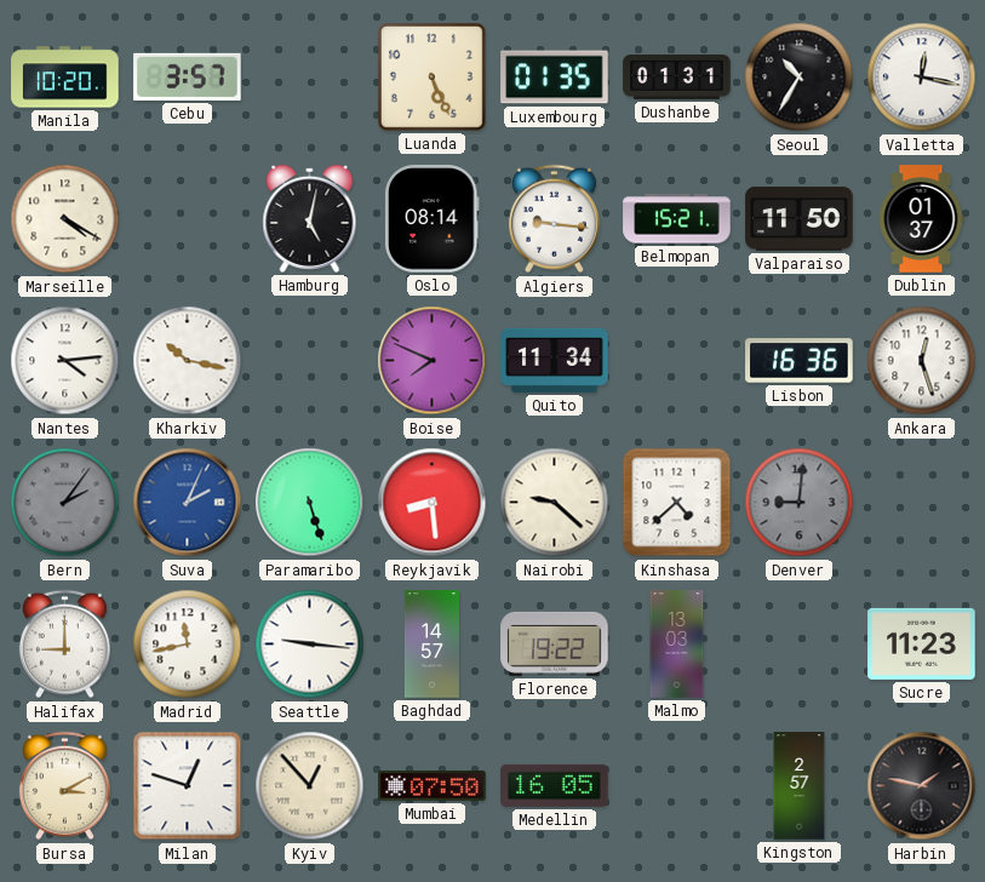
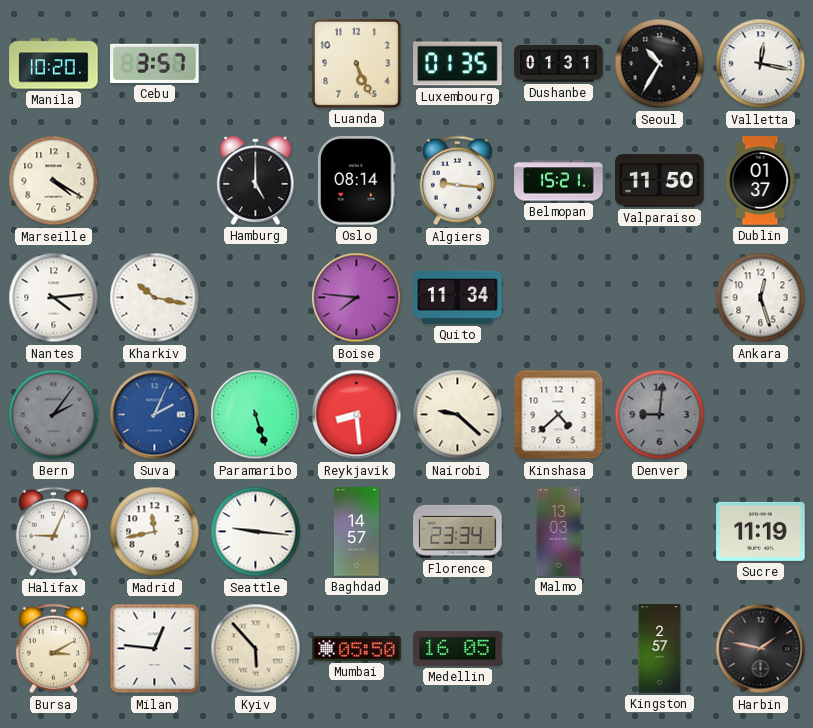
Hamburg: 5:02 -> 5:00 (256, 180)
Boise: 7:49 -> 7:46 (357, 298)
Lisbon: 16:36 -> none (800, 361)
Halifax: 9:00 -> 9:04 (53, 532)
Florence: 19:22 -> 23:34 (458, 531)
Sucre: 11:23 -> 11:19 (761, 531)
Milan: 12:48 -> 12:46 (155, 649)
Kyiv: 12:53 -> 5:53 (256, 649)
Mumbai: 07:50 -> 05:50 (357, 649)
